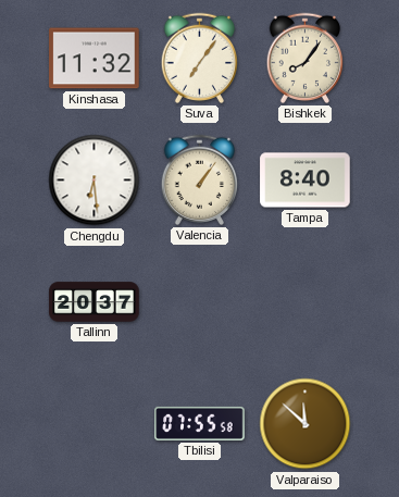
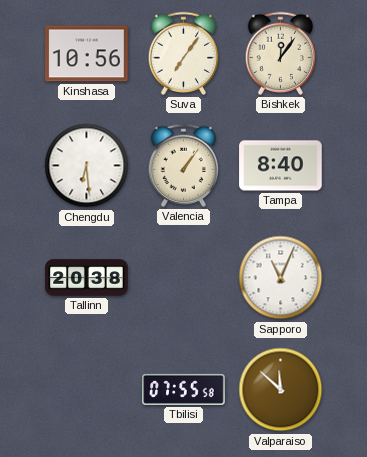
Kinshasa: 11:32 -> 10:56 (87, 54)
Bishkek: 8:06 -> 12:06 (280, 53)
Tallinn: 20:37 -> 20:38 (87, 278)
Sapporo: none -> 11:04 (281, 278)
